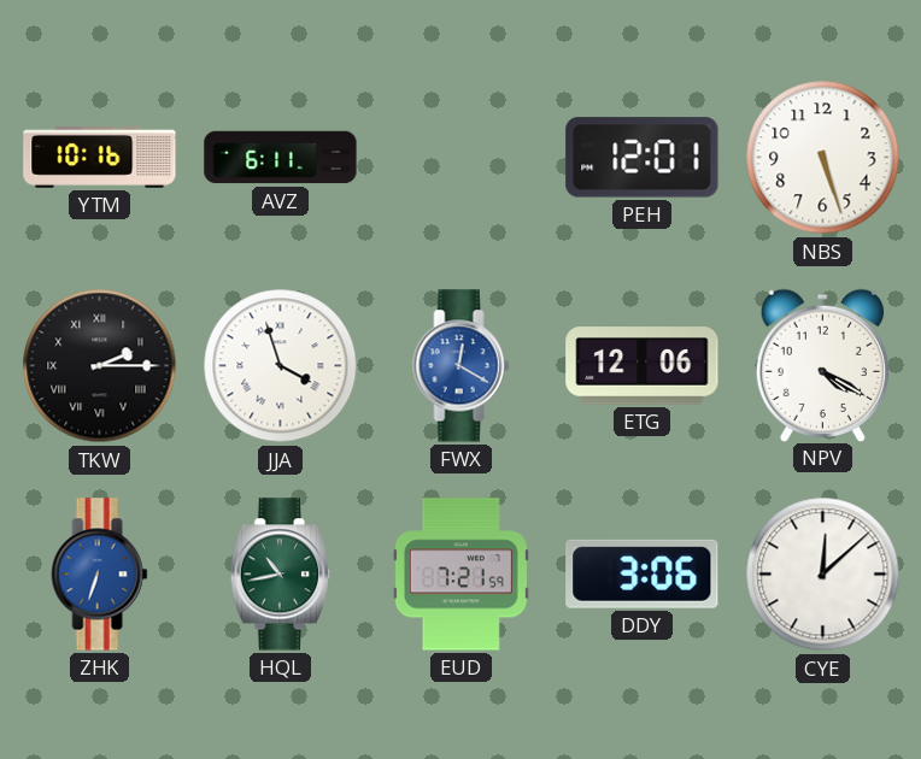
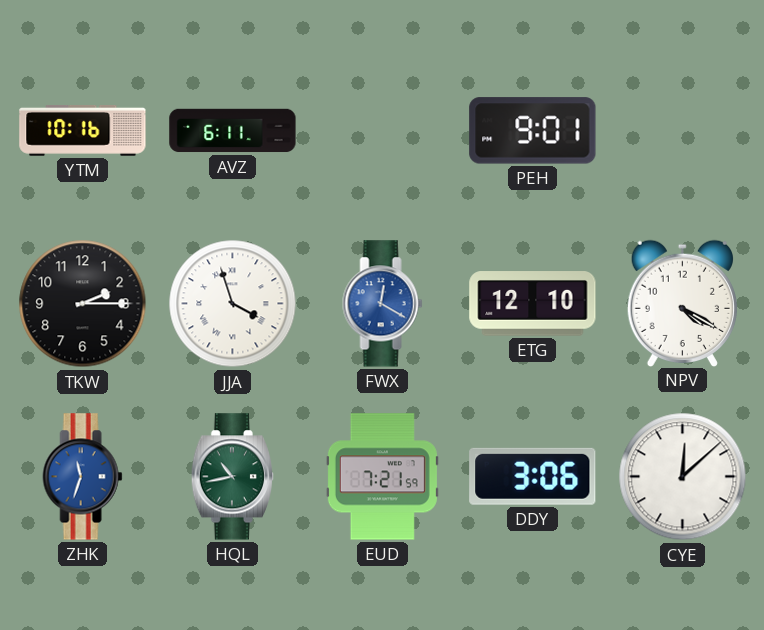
PEH: 12:01 -> 9:01 (533, 131)
NBS: 5:27 -> none (823, 158)
TKW numerals: Roman -> Arabic (83, 304)
ETG: 12:06 -> 12:10 (533, 304)
ZHK: 6:33 -> 11:33 (83, 477)
